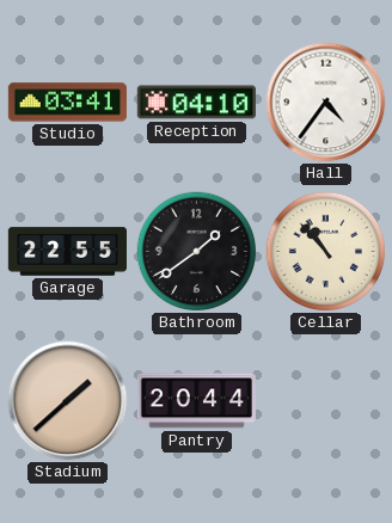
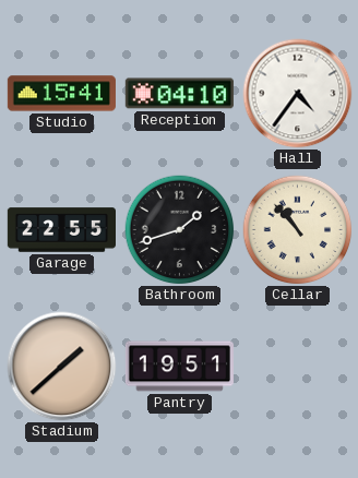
Studio: 03:41 -> 15:41 (61, 94)
Bathroom: 1:39 -> 1:42 (180, 230)
Pantry: 20:44 -> 19:51 (179, 367)
